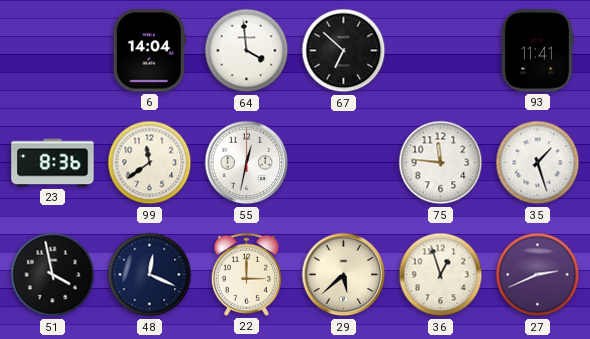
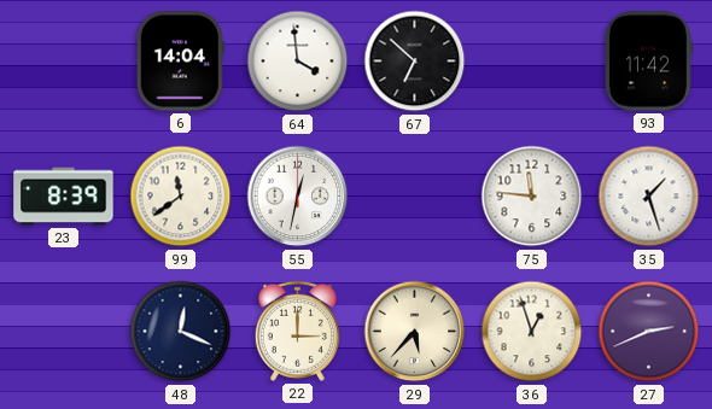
93: 11:41 -> 11:42 (649, 62)
23: 8:36 -> 8:39 (64, 197)
51: 3:58 -> none (53, 275)
29: 5:38 -> 5:37 (415, 332)
